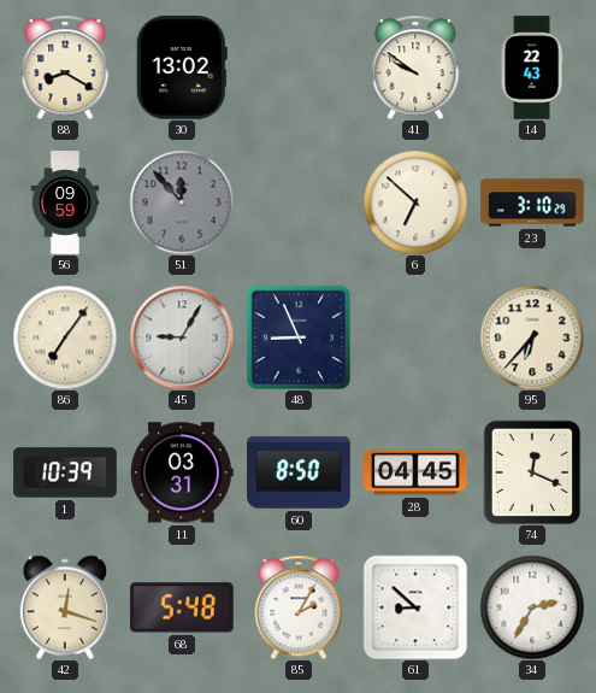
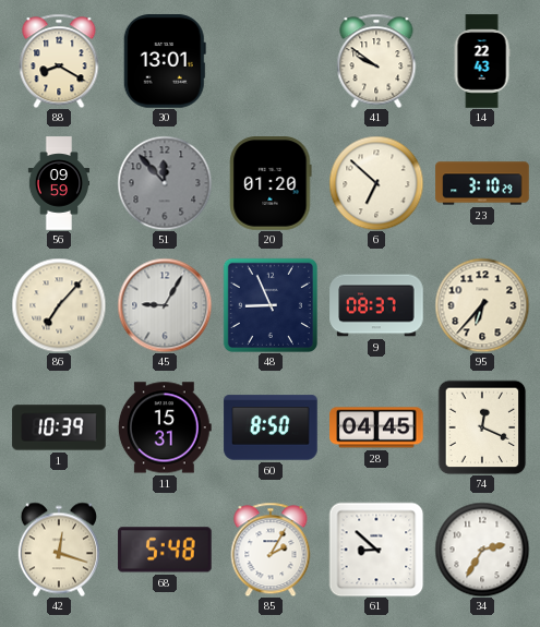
30: 13:02 -> 13:01 (165, 61)
20: none -> 01:20 (271, 183)
86: 7:06 -> 7:07 (59, 305)
9: none -> 08:37 (376, 305)
11: 03:31 -> 15:31 (165, 427)
